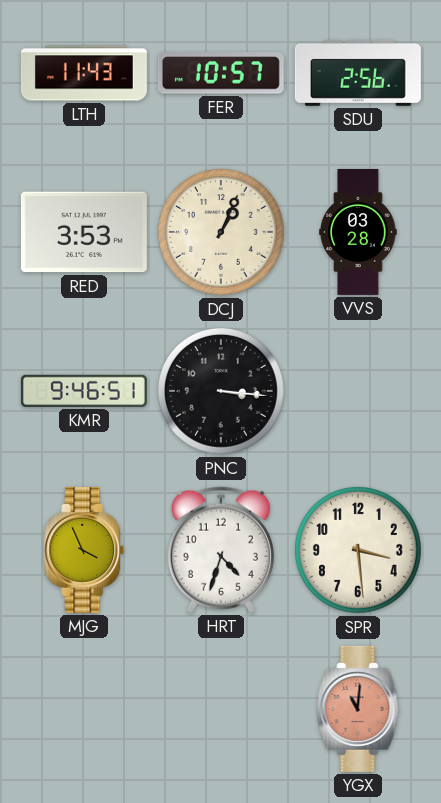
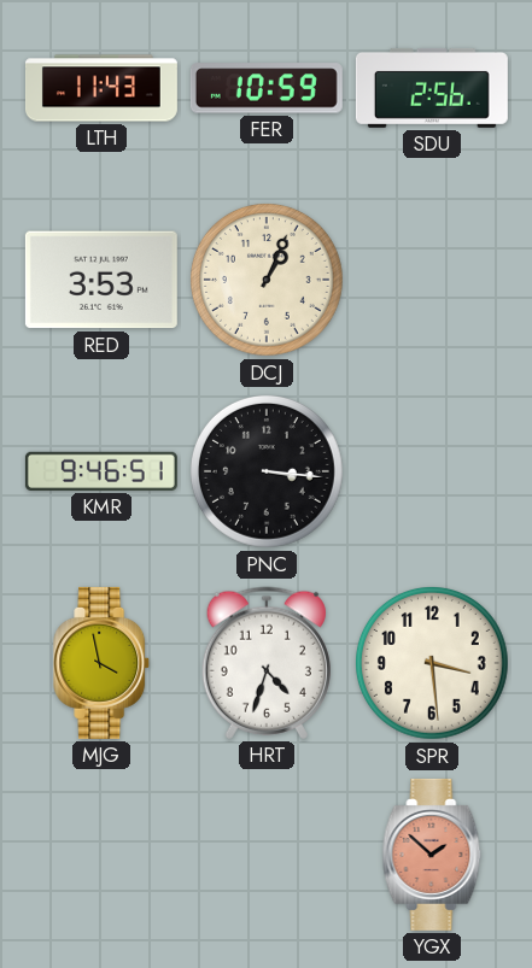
FER: 10:57 -> 10:59 (267, 88)
VVS: 03:28 -> none (358, 232)
MJG: 3:56 -> 3:58 (103, 663)
YGX: 11:01 -> 1:52 (432, 855)
